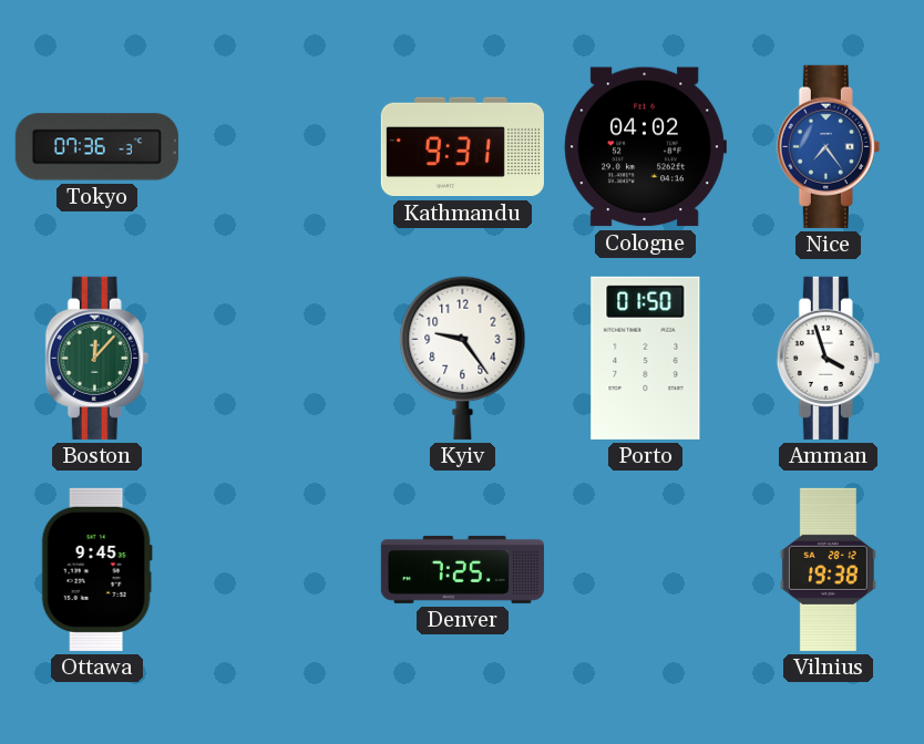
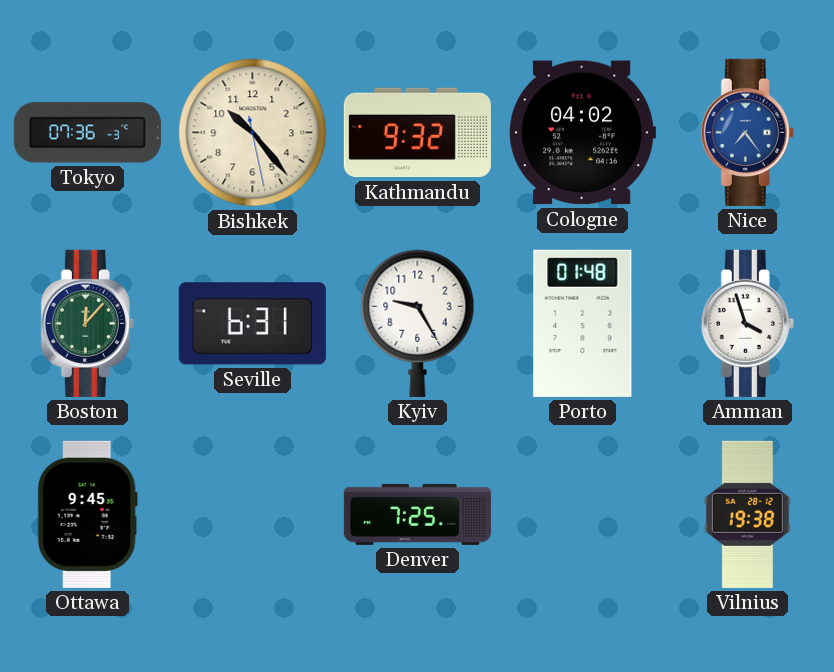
Bishkek: none -> 10:23 (253, 133)
Kathmandu: 9:31 -> 9:32 (417, 133)
Seville: none -> 6:31 (252, 324)
Kyiv: 9:24 -> 9:25 (418, 323)
Porto: 01:50 -> 01:48 (583, 323)
